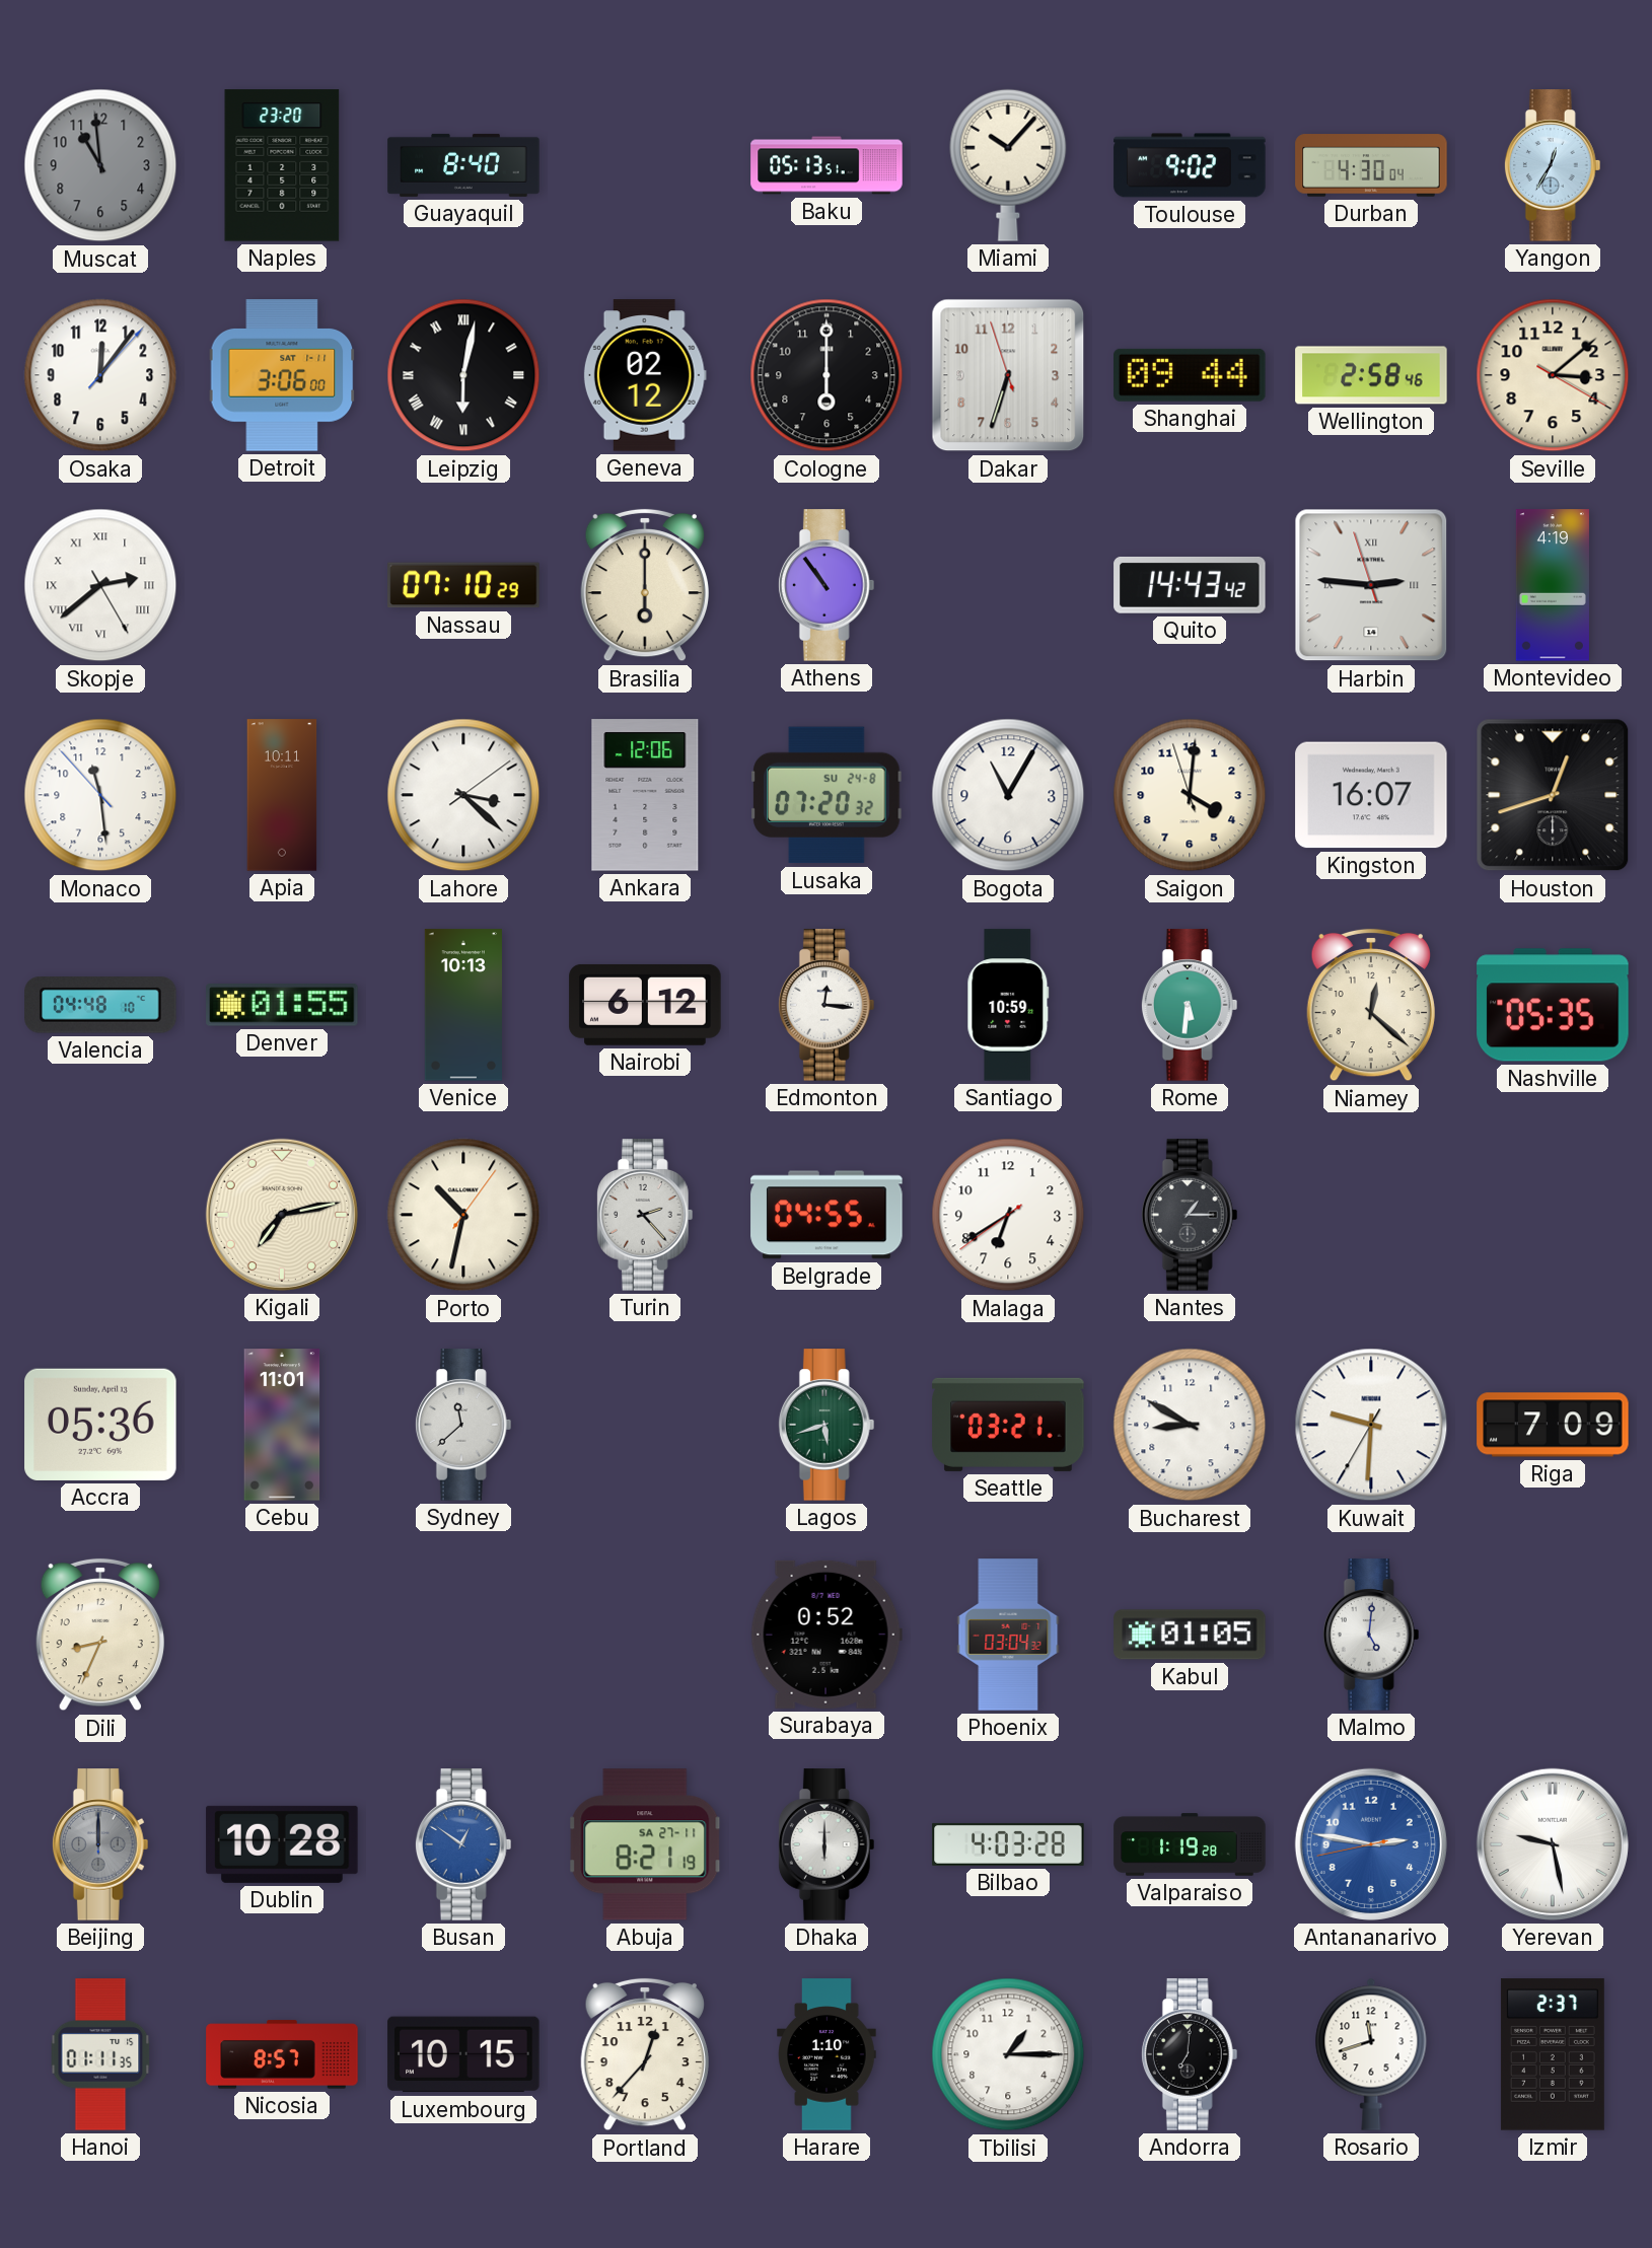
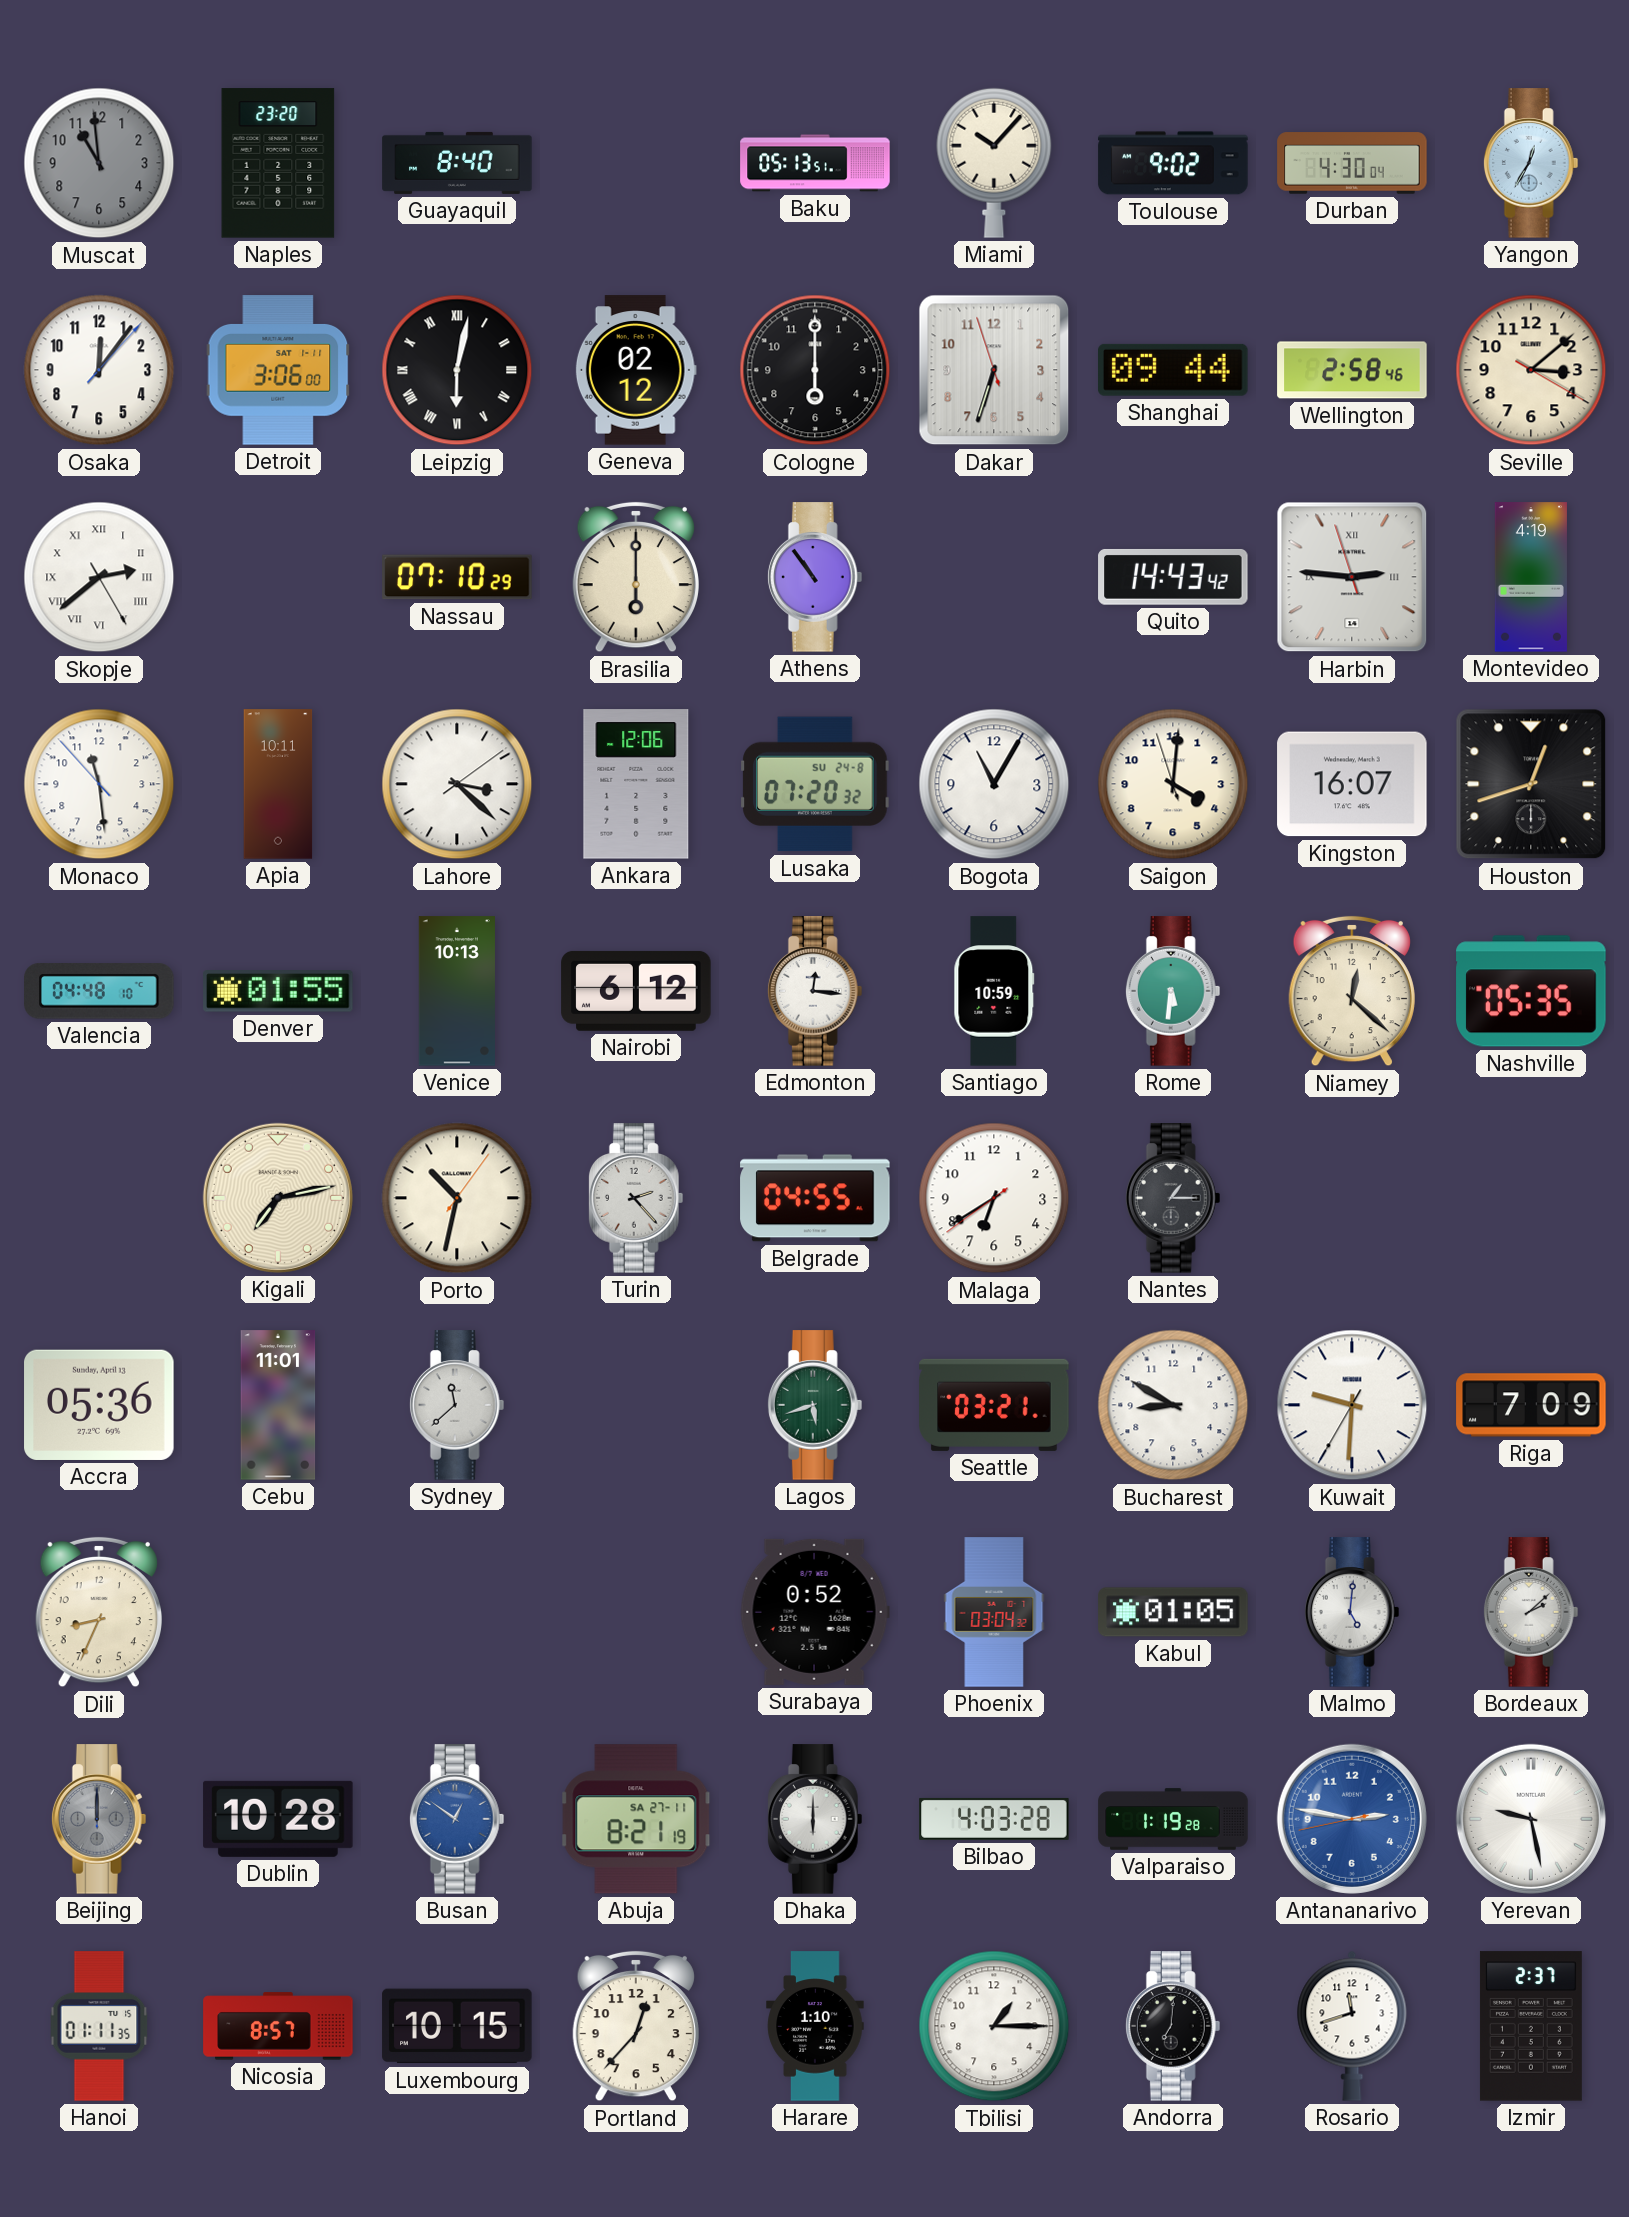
Bordeaux: none -> 2:08 (1531, 1612)
